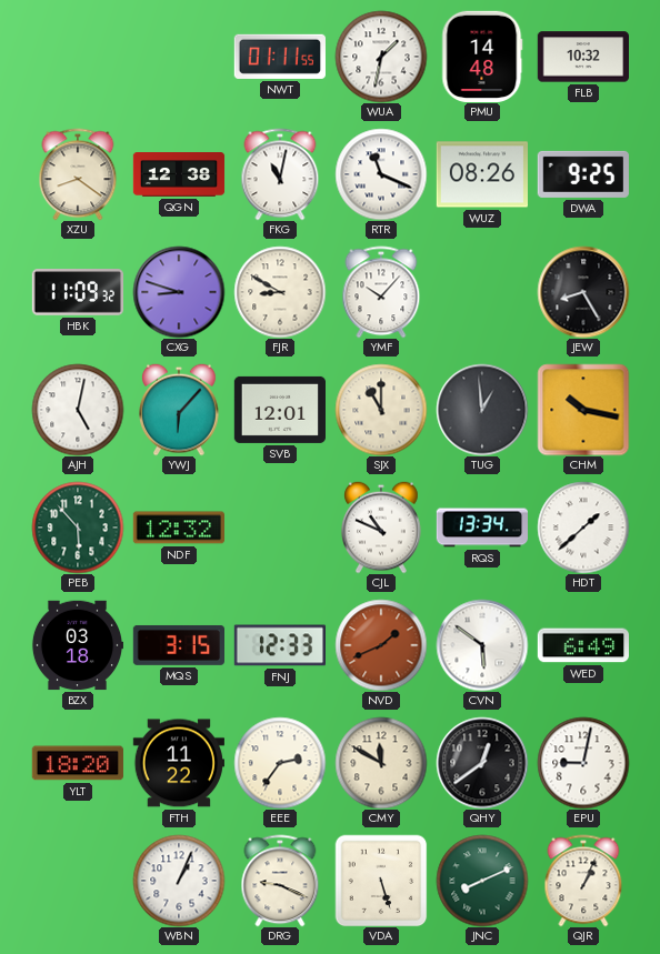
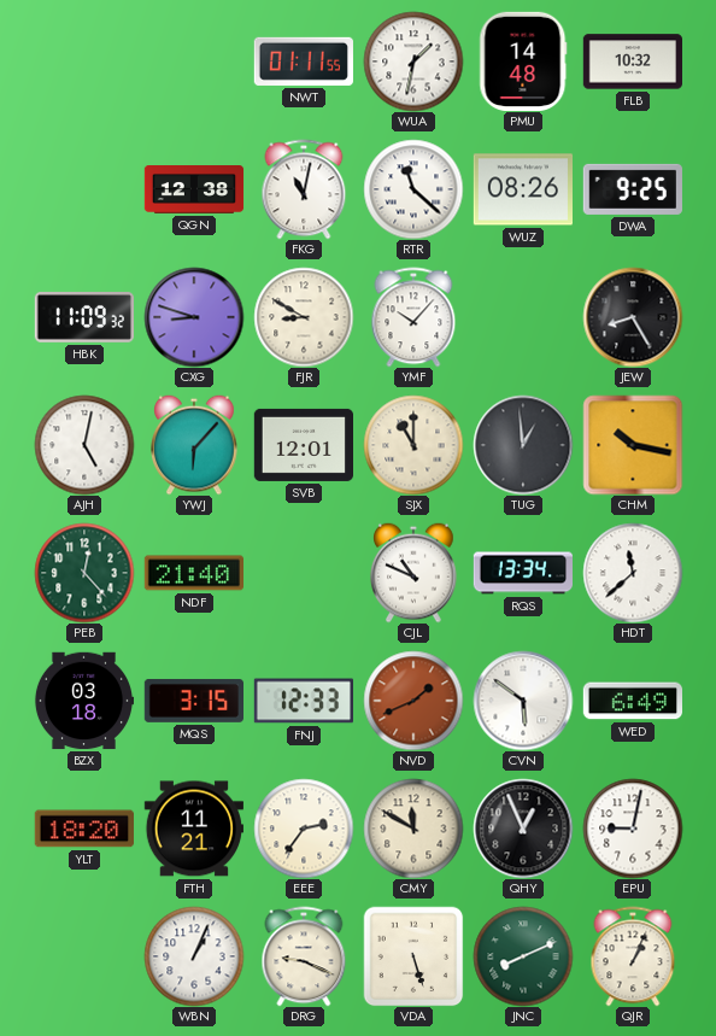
XZU: 8:21 -> none (78, 174)
RTR: 11:19 -> 11:22 (413, 189)
PEB: 5:53 -> 12:23 (84, 573)
NDF: 12:32 -> 21:40 (193, 573)
HDT: 1:38 -> 11:38 (633, 573)
FTH: 11:22 -> 11:21 (193, 829)
QHY: 12:39 -> 12:56 (523, 829)
